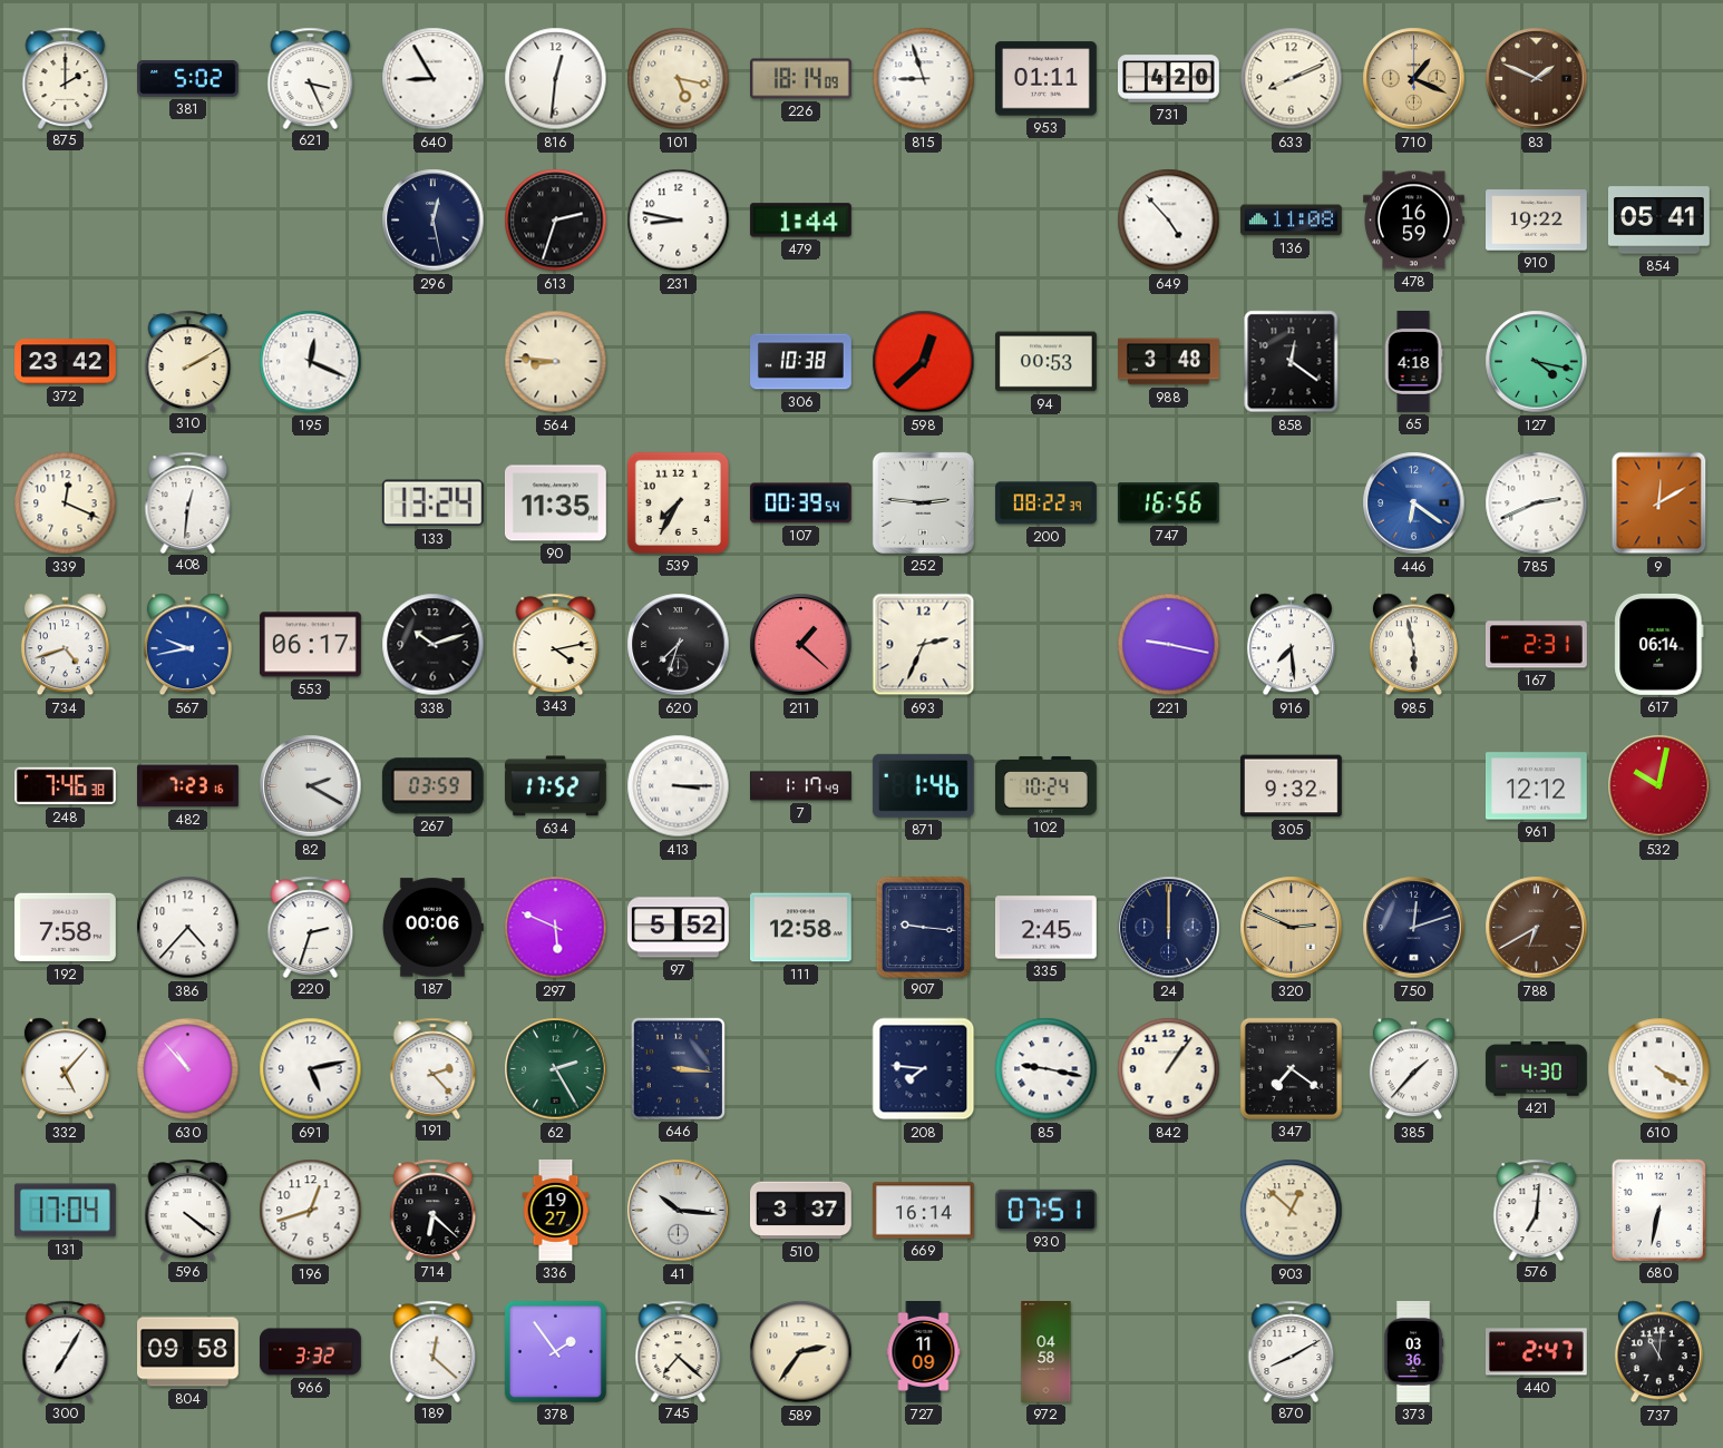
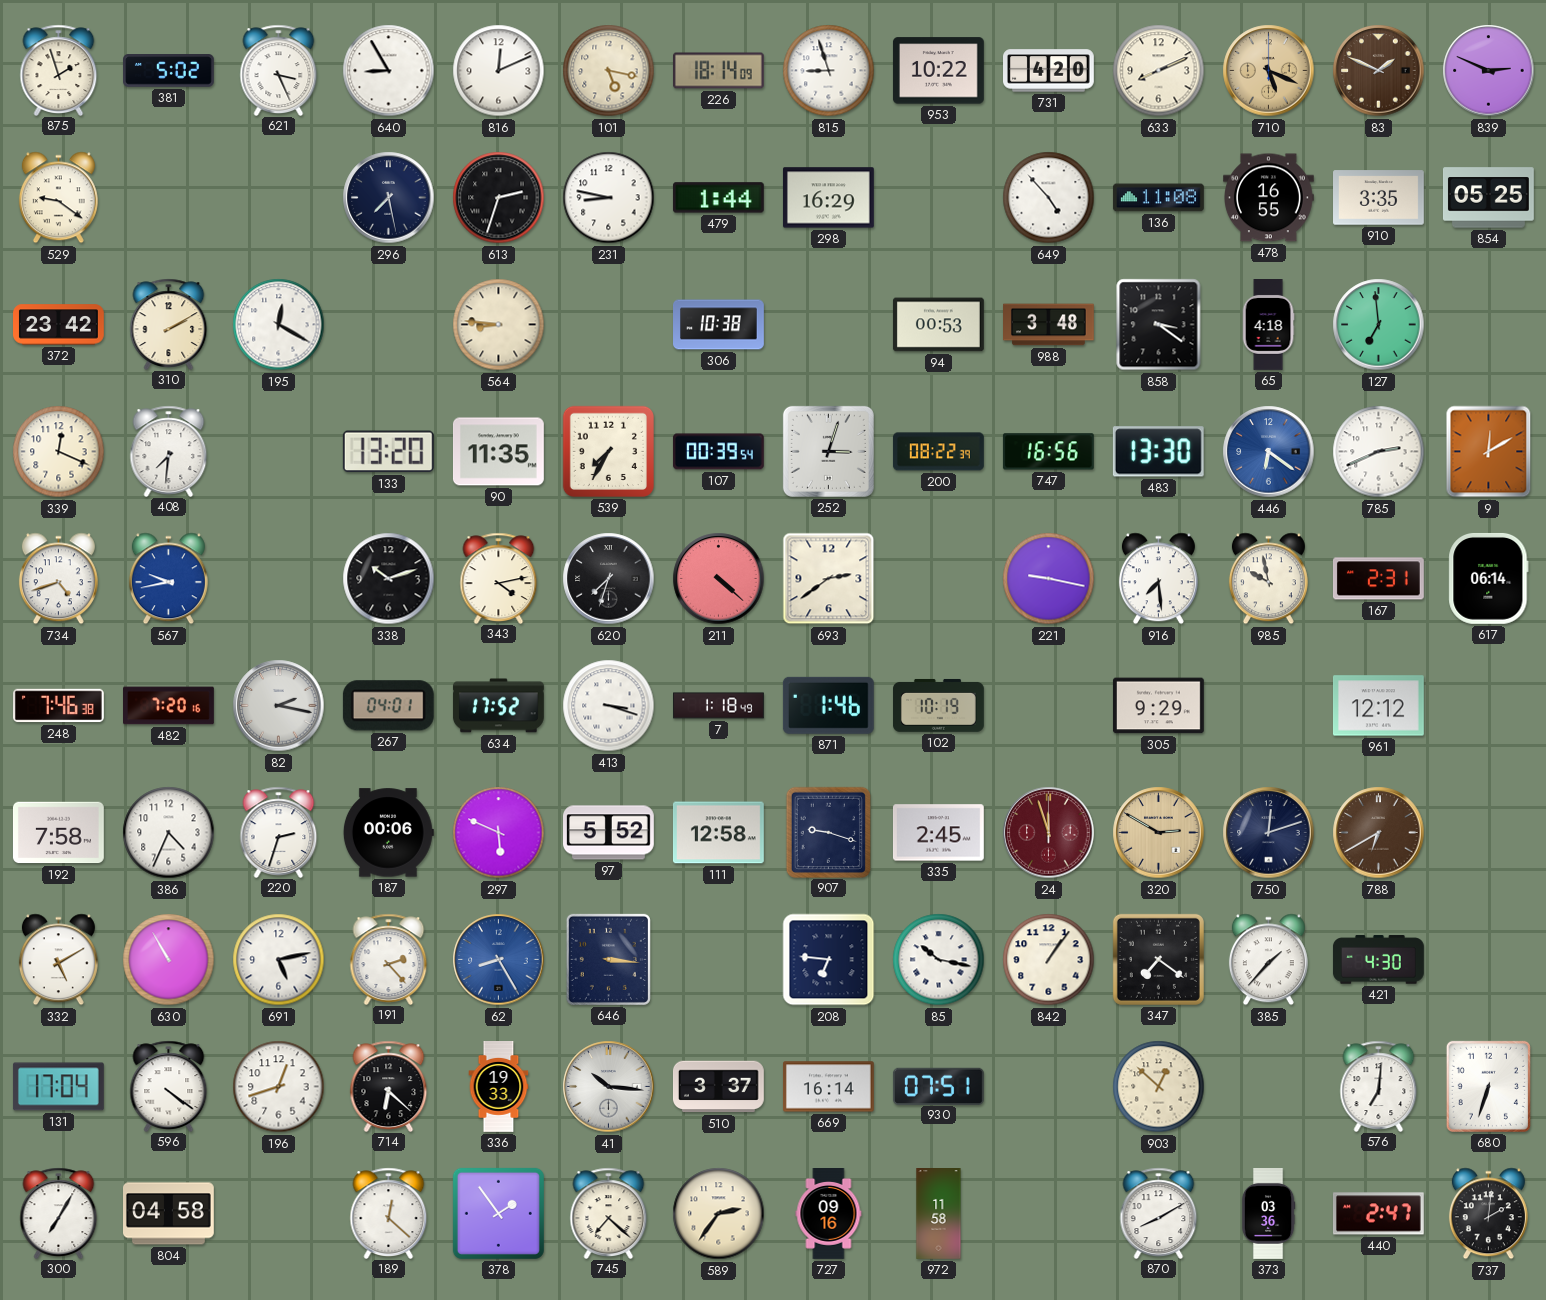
875: 2:00 -> 1:57 (59, 70)
816: 12:31 -> 12:11 (499, 71)
953: 01:11 -> 10:22 (938, 71)
710: 1:19 -> 5:19 (1269, 71)
839: none -> 2:49 (1489, 71)
529: none -> 9:21 (58, 198)
296: 12:28 -> 7:28 (389, 198)
298: none -> 16:29 (828, 198)
478: 16:59 -> 16:55 (1269, 198)
910: 19:22 -> 3:35 (1379, 198)
854: 05:41 -> 05:25 (1489, 198)
195: 12:19 -> 12:20 (279, 325)
598: 12:38 -> none (924, 362)
858: 12:21 -> 3:21 (1159, 325)
127: 4:17 -> 6:59 (1379, 325)
408: 12:31 -> 7:31 (169, 451)
133: 13:24 -> 13:20 (388, 452)
252: 2:46 -> 3:03 (828, 451)
483: none -> 13:30 (1158, 452)
553: 06:17 -> none (310, 645)
211: 1:22 -> 4:22 (719, 579)
693: 2:34 -> 2:39 (829, 579)
985: 5:58 -> 9:58 (1268, 579)
482: 7:23 -> 7:20 (169, 706)
82: 2:20 -> 2:17 (279, 706)
267: 03:59 -> 04:01 (388, 706)
413: 3:15 -> 3:18 (609, 706)
7: 1:17 -> 1:18 (719, 706)
102: 10:24 -> 10:19 (939, 706)
305: 9:32 -> 9:29 (1158, 706)
532: 10:02 -> none (1659, 786)
386: 4:37 -> 4:34 (169, 833)
907: 9:16 -> 9:18 (828, 832)
24: 12:00 -> 11:57 (1049, 833)
24 dial: navy -> burgundy (1049, 833)
320: 2:49 -> 2:50 (1159, 833)
332: 5:07 -> 5:10 (58, 960)
630: 10:53 -> 10:55 (169, 960)
62: 2:25 -> 8:25 (499, 960)
62 dial: green -> blue (499, 960)
208: 7:46 -> 6:46 (829, 960)
85: 9:17 -> 10:17 (939, 960)
610: 4:20 -> none (1659, 1069)
336: 19:27 -> 19:33 (499, 1087)
680: 6:32 -> 6:33 (1488, 1086)
804: 09:58 -> 04:58 (169, 1214)
966: 3:32 -> none (311, 1352)
727: 11:09 -> 09:16 (829, 1214)
972: 04:58 -> 11:58 (939, 1214)
737: 11:01 -> 2:01 (1488, 1214)
